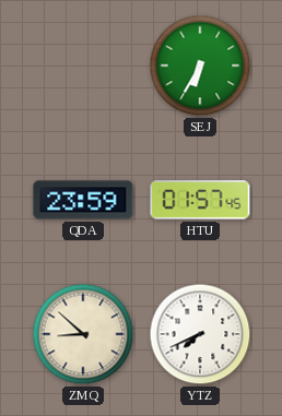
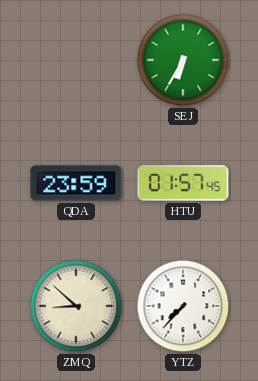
YTZ: 7:41 -> 7:37 (183, 306)
